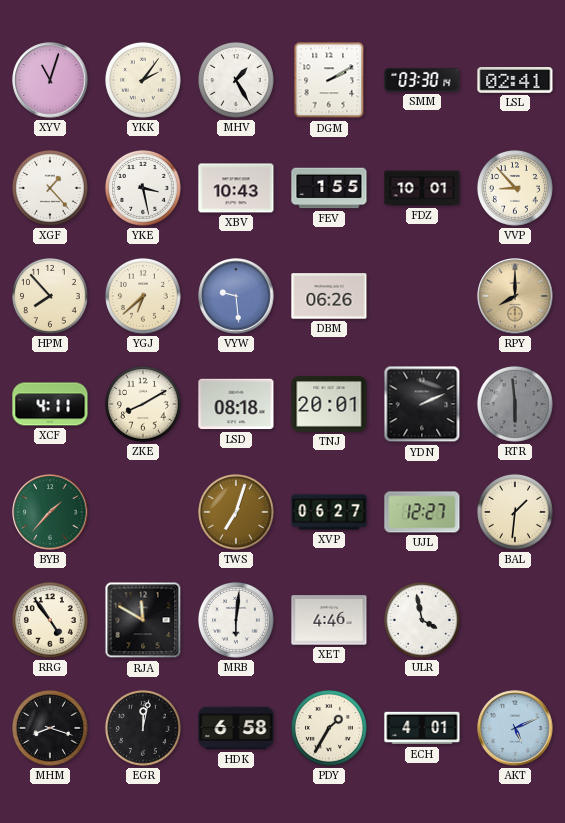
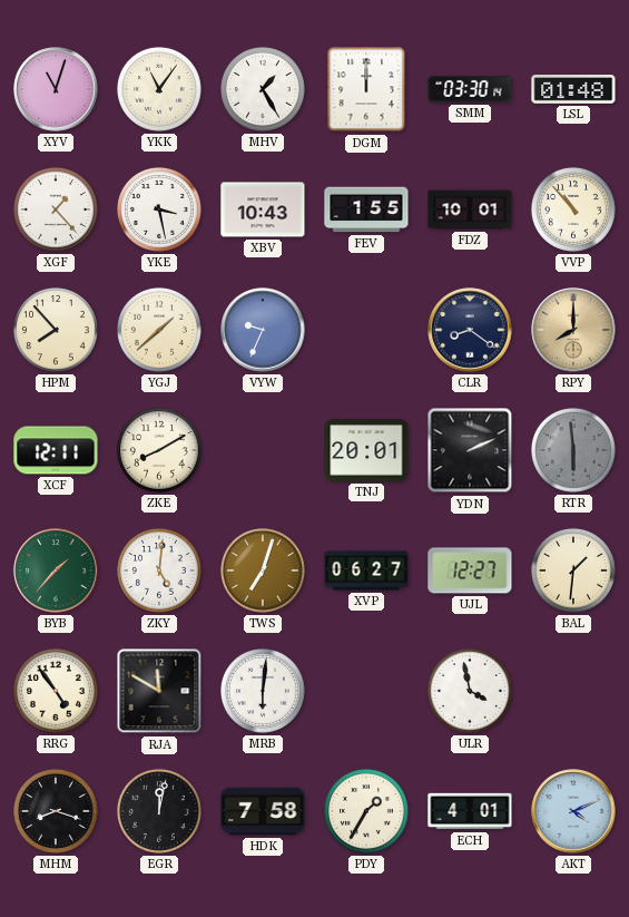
YKK: 2:06 -> 11:06 (159, 89)
DGM: 2:10 -> 12:00 (366, 89)
LSL: 02:41 -> 01:48 (573, 90)
VVP: 8:53 -> 10:53 (573, 209)
YGJ: 6:38 -> 1:38 (159, 330)
VYW: 9:29 -> 9:34 (263, 330)
DBM: 06:26 -> none (329, 296)
CLR: none -> 8:21 (470, 330)
XCF: 4:11 -> 12:11 (56, 450)
LSD: 08:18 -> none (236, 404)
ZKY: none -> 5:01 (159, 570)
XET: 4:46 -> none (329, 620)
HDK: 6:58 -> 7:58 (263, 811)
AKT: 5:11 -> 4:11 (573, 811)
